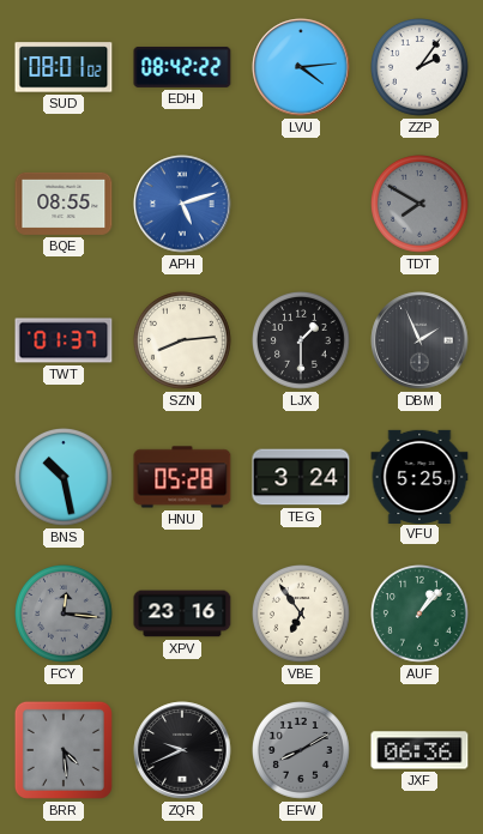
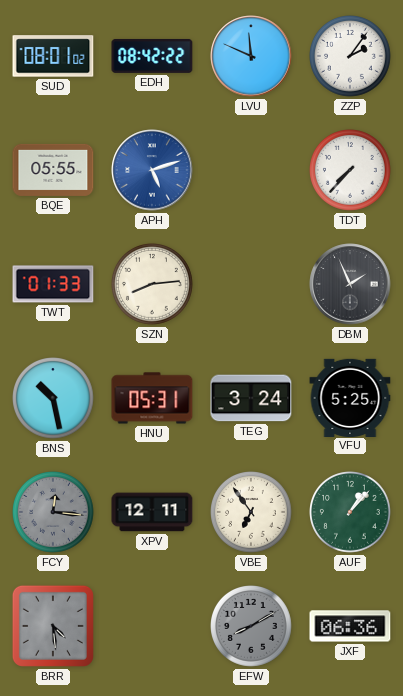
LVU: 4:14 -> 11:49 (251, 56)
BQE: 08:55 -> 05:55 (53, 170)
TDT: 7:50 -> 7:37 (351, 171)
TDT dial: grey -> white (351, 171)
TWT: 01:37 -> 01:33 (53, 284)
LJX: 1:30 -> none (302, 342)
HNU: 05:28 -> 05:31 (152, 398)
XPV: 23:16 -> 12:11 (152, 512)
ZQR: 9:41 -> none (182, 750)
